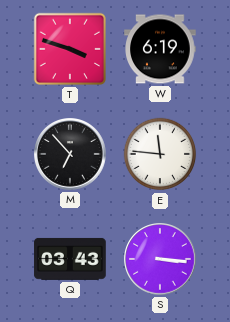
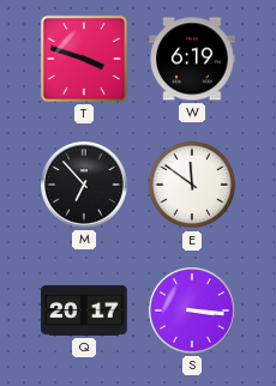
E: 11:46 -> 11:51 (192, 185)
Q: 03:43 -> 20:17 (84, 310)
